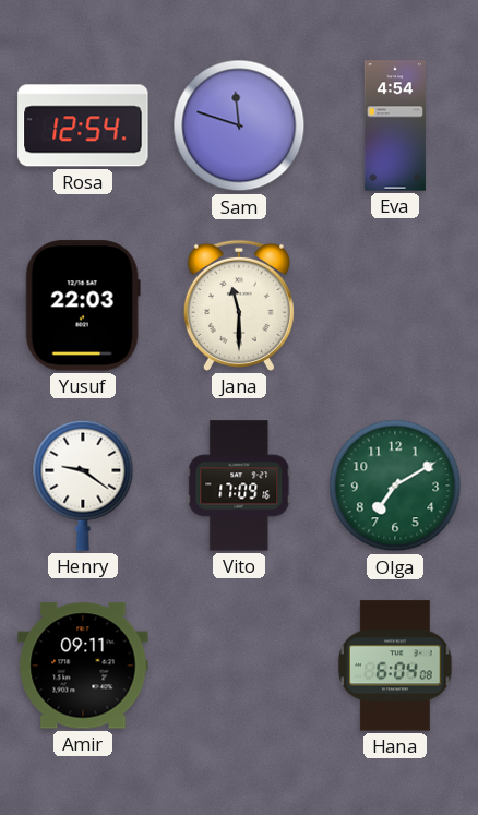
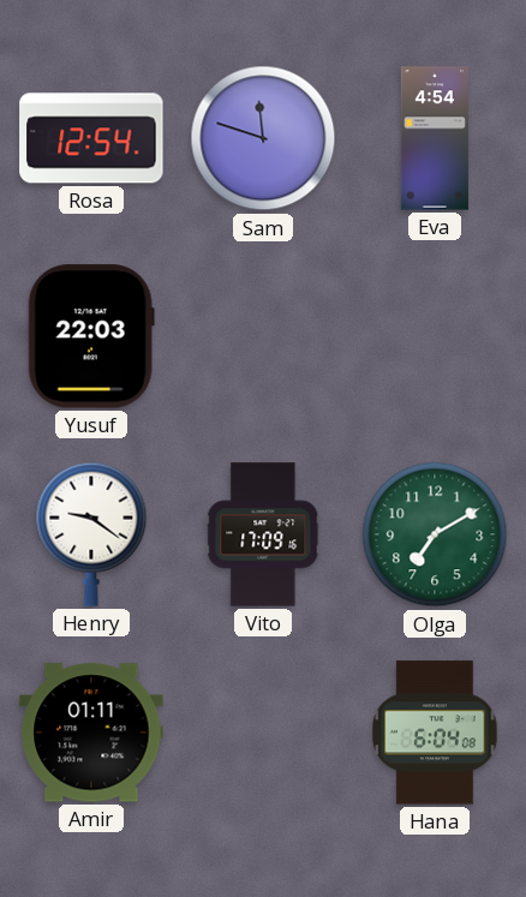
Jana: 11:30 -> none (239, 305)
Amir: 09:11 -> 01:11 (91, 732)
